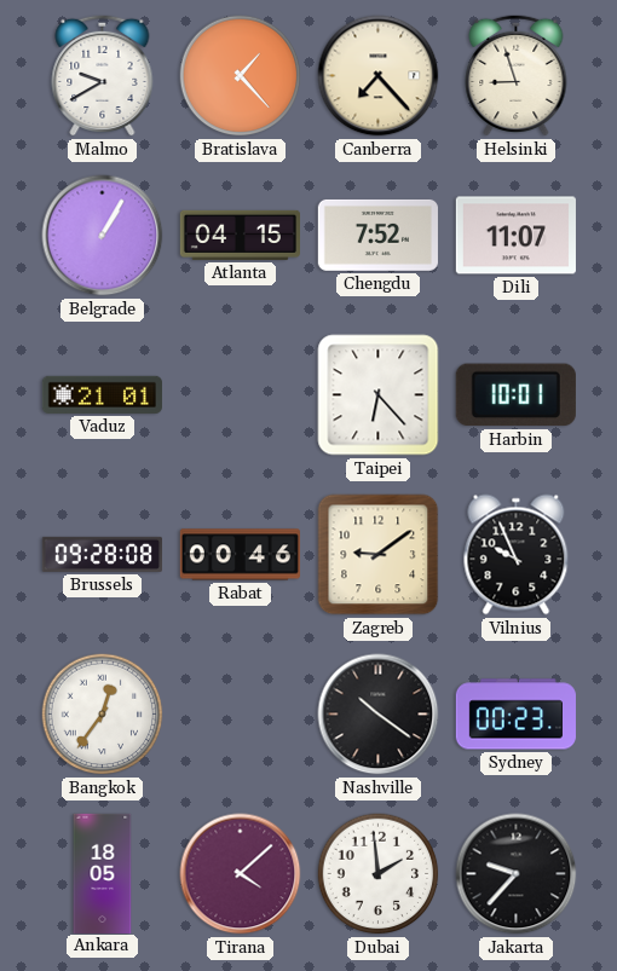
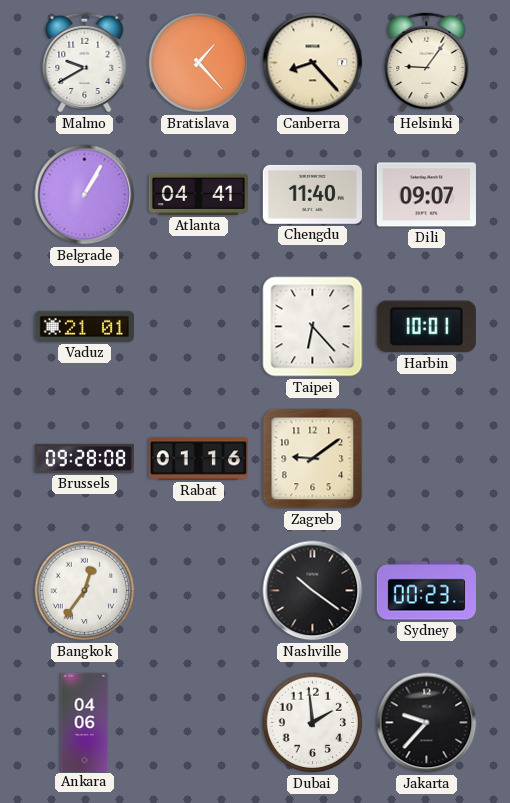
Canberra: 7:23 -> 8:23 (313, 63)
Helsinki: 8:57 -> 9:06 (427, 62)
Atlanta: 04:15 -> 04:41 (198, 194)
Chengdu: 7:52 -> 11:40 (312, 194)
Dili: 11:07 -> 09:07 (426, 195)
Rabat: 00:46 -> 01:16 (198, 459)
Vilnius: 9:56 -> none (517, 555)
Ankara: 18:05 -> 04:06 (85, 722)
Tirana: 4:08 -> none (241, 874)
